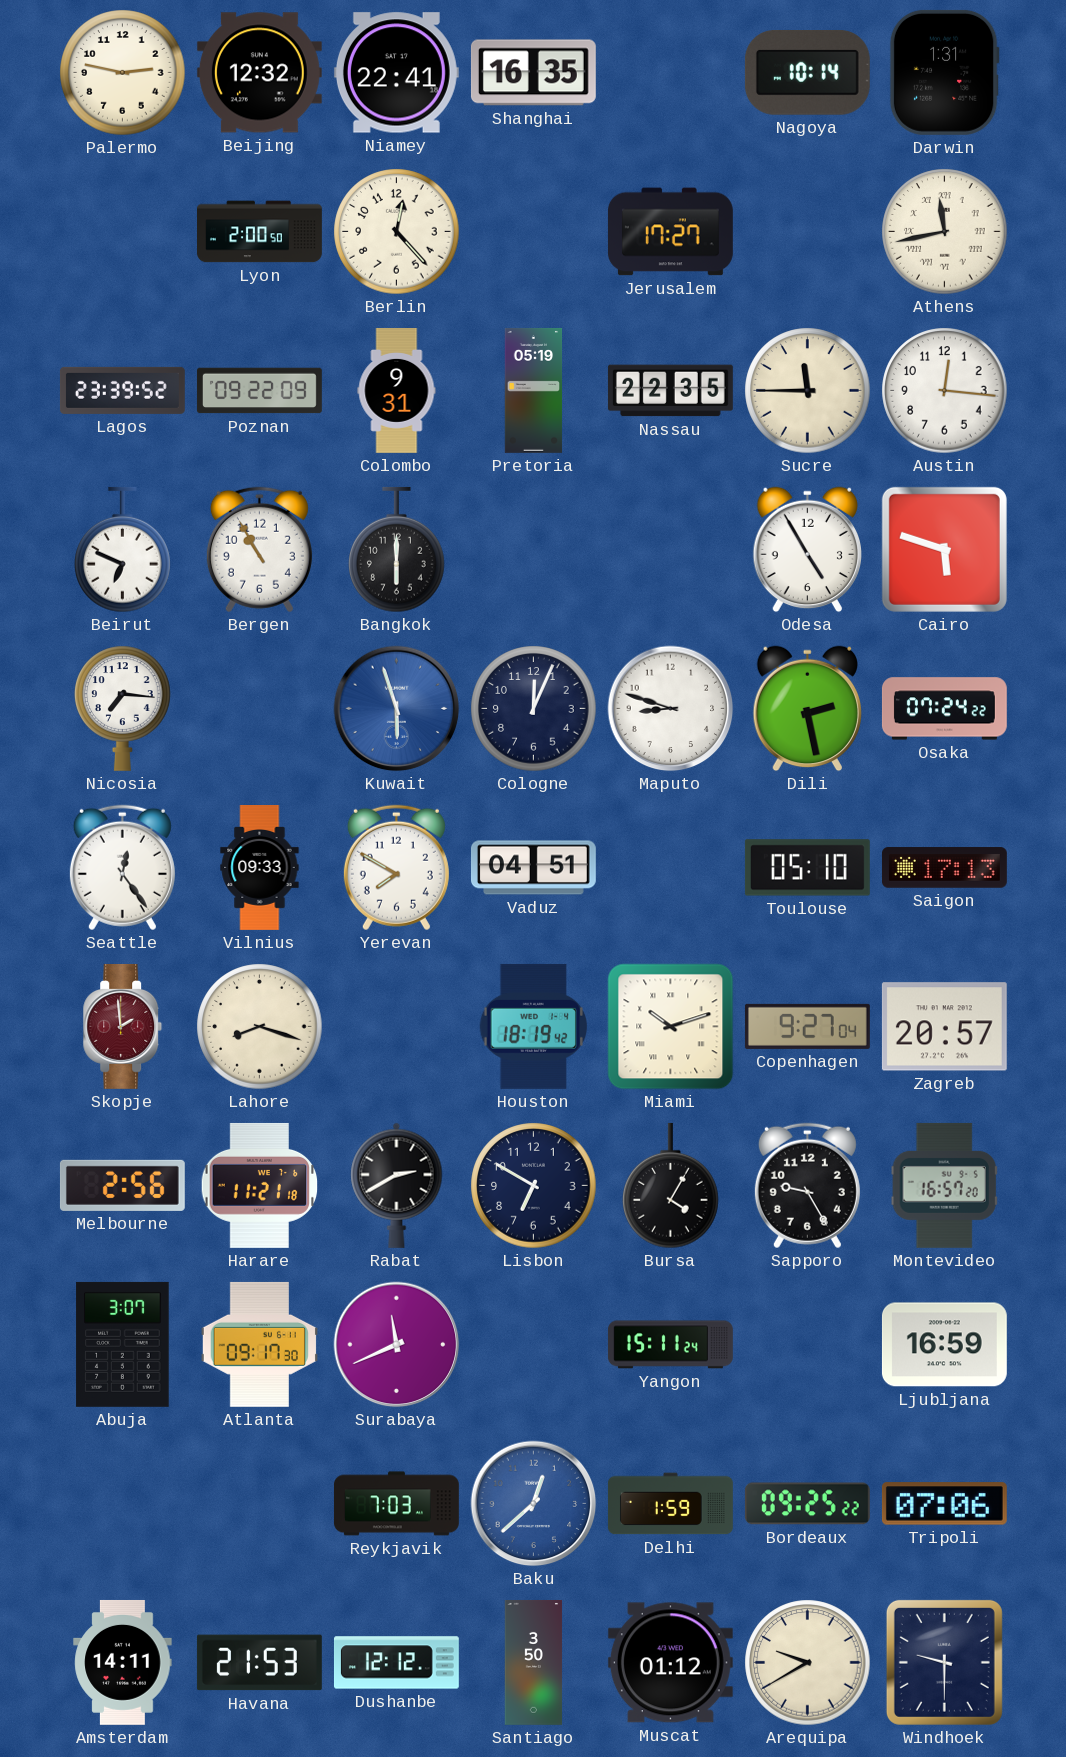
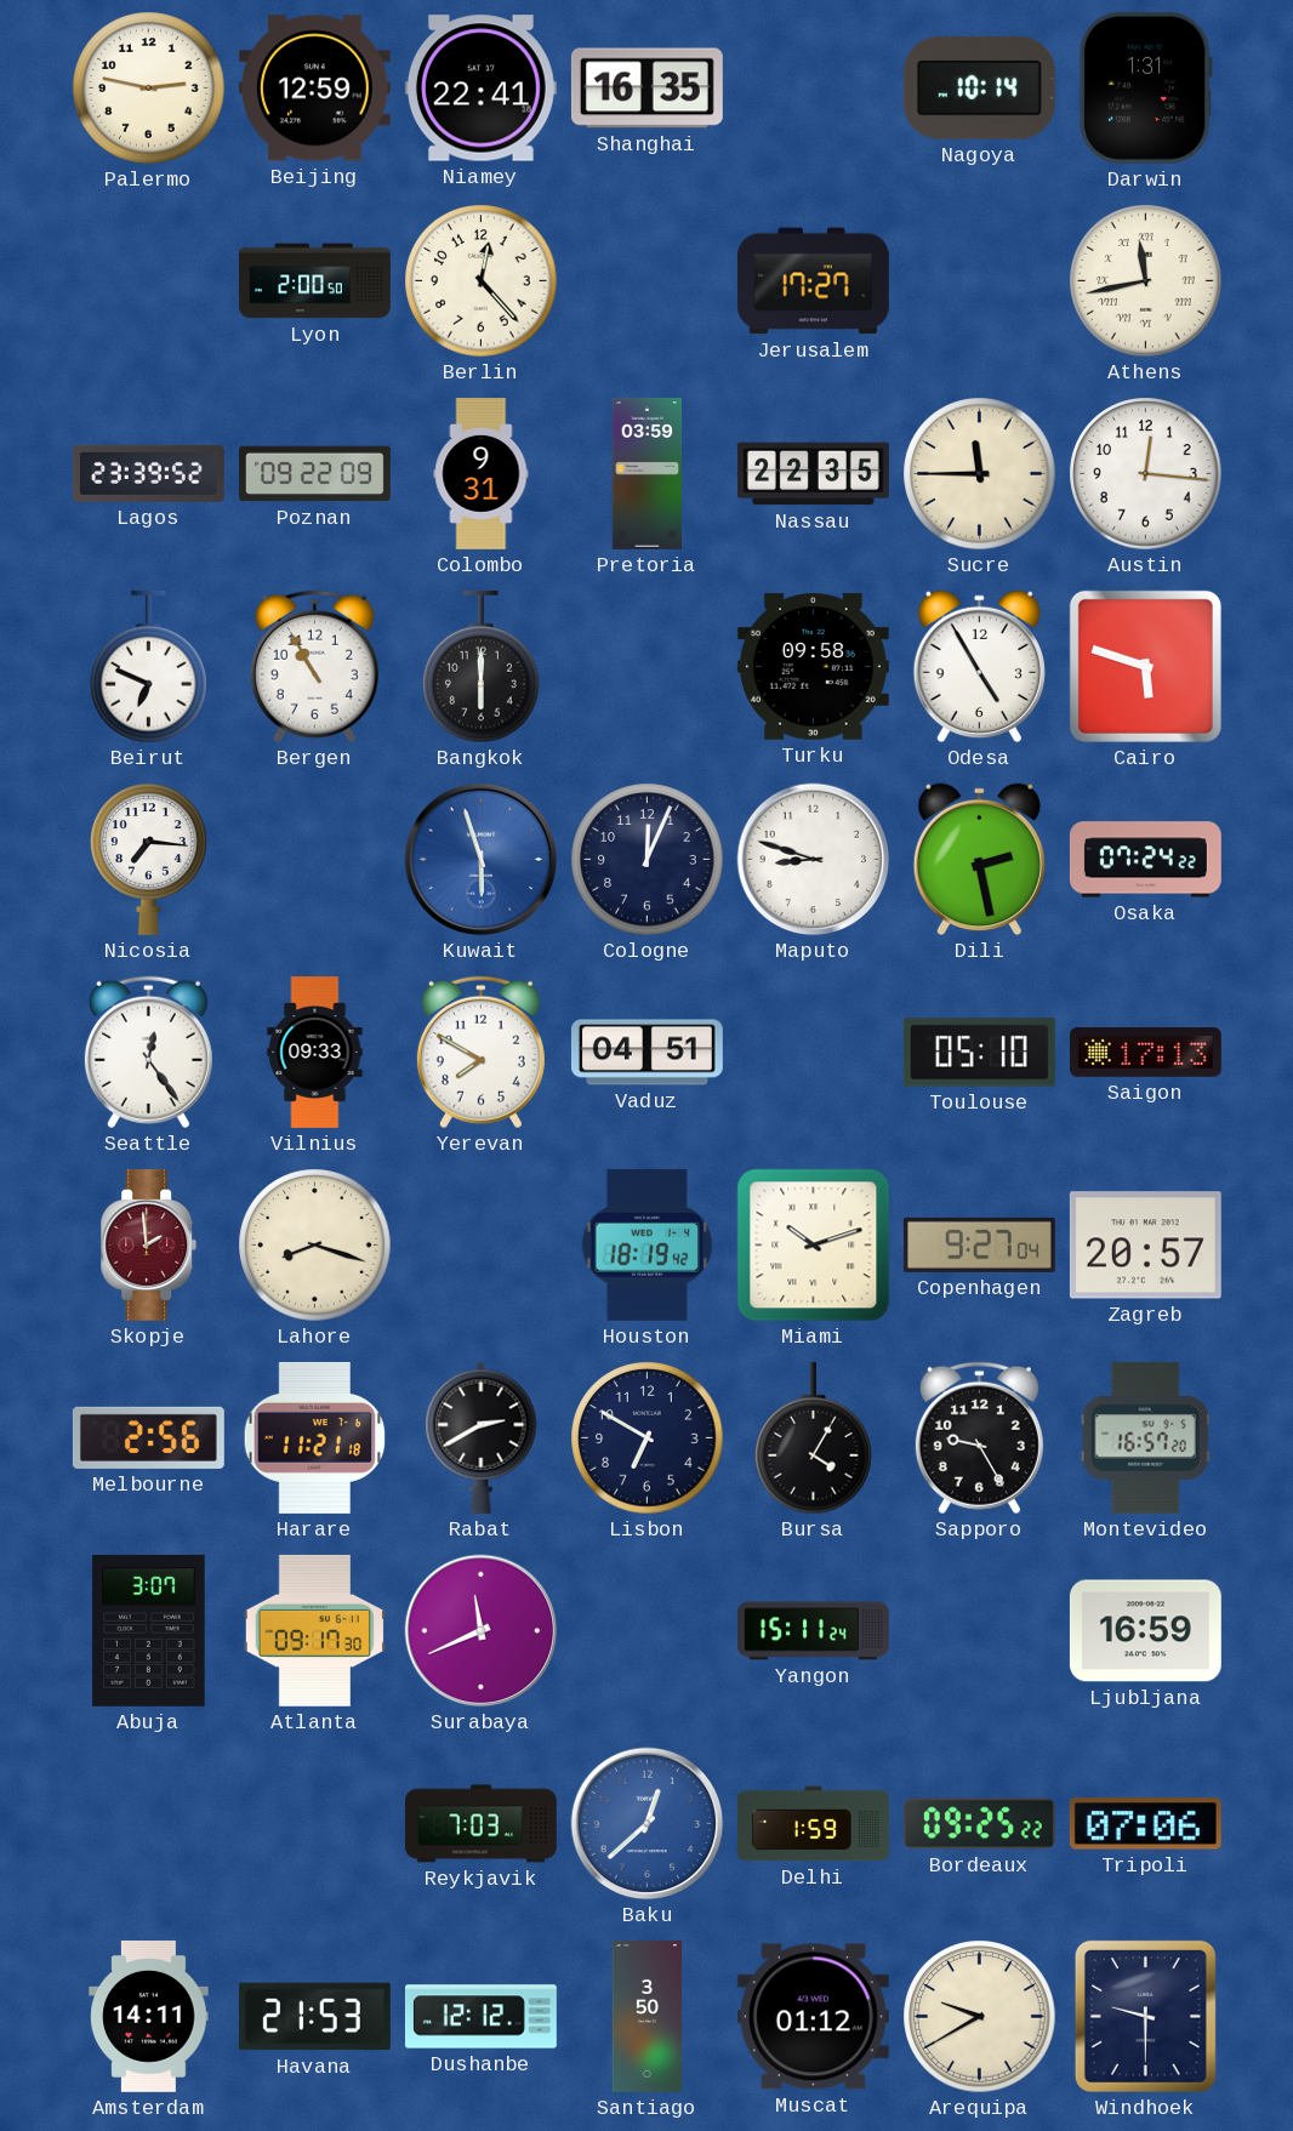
Beijing: 12:32 -> 12:59 (314, 89)
Pretoria: 05:19 -> 03:59 (648, 473)
Turku: none -> 09:58 (813, 667)
